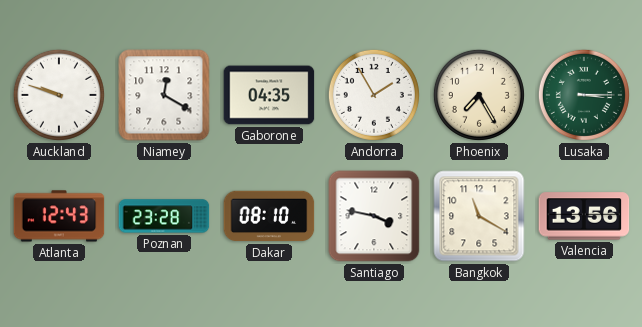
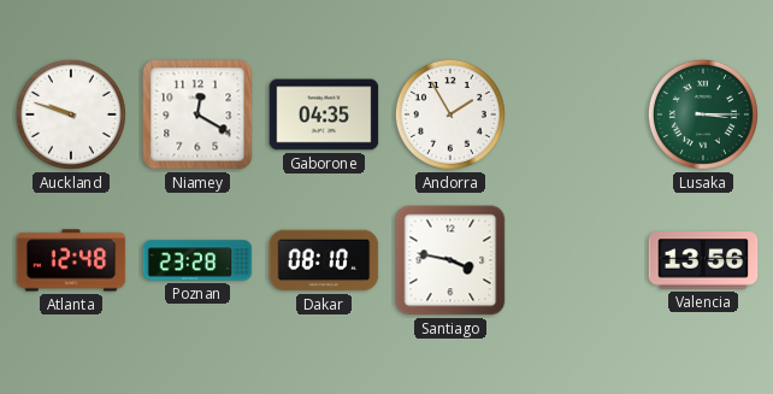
Phoenix: 7:25 -> none (479, 95)
Atlanta: 12:43 -> 12:48 (71, 260)
Bangkok: 11:20 -> none (479, 216)
